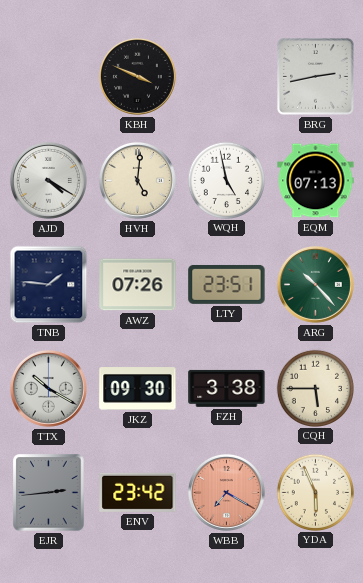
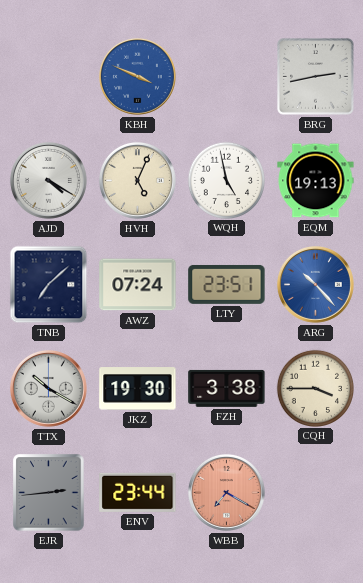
KBH dial: black -> blue (137, 76)
HVH: 5:01 -> 5:04 (137, 180)
EQM: 07:13 -> 19:13 (316, 181)
TNB: 1:46 -> 7:08 (49, 285)
AWZ: 07:26 -> 07:24 (138, 285)
ARG dial: green -> blue (315, 284)
JKZ: 09:30 -> 19:30 (138, 389)
CQH: 5:45 -> 3:45 (315, 388)
ENV: 23:42 -> 23:44 (138, 492)
YDA: 5:56 -> none (315, 492)
